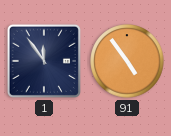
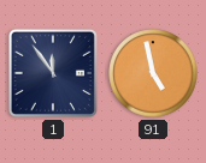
91: 4:54 -> 4:58 (153, 73)
